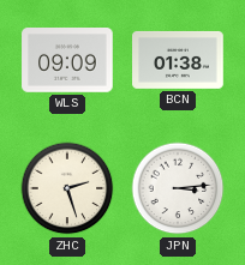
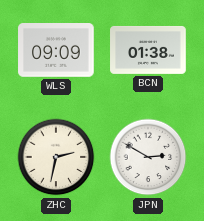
ZHC: 2:27 -> 2:32 (56, 157)
JPN: 3:14 -> 2:50 (148, 157)
